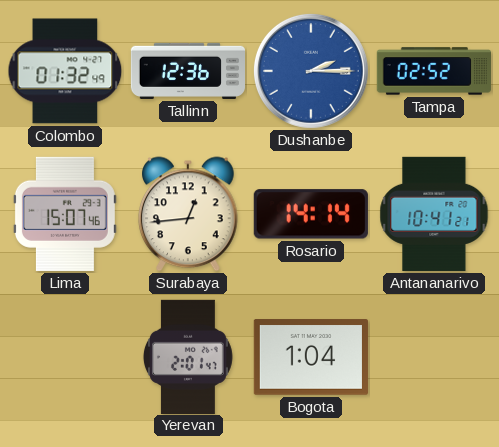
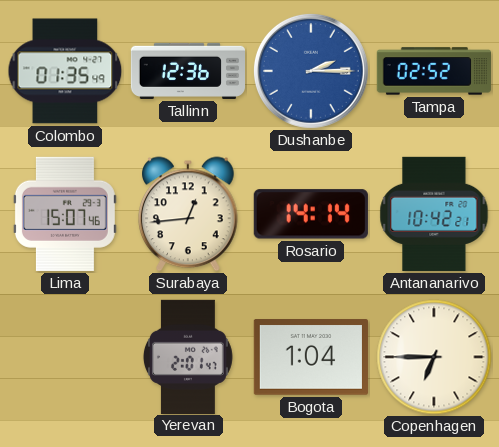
Colombo: 01:32 -> 01:35 (65, 71)
Antananarivo: 10:41 -> 10:42 (434, 214)
Copenhagen: none -> 6:45 (434, 357)
